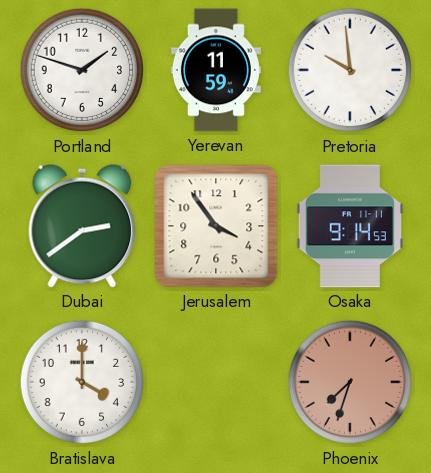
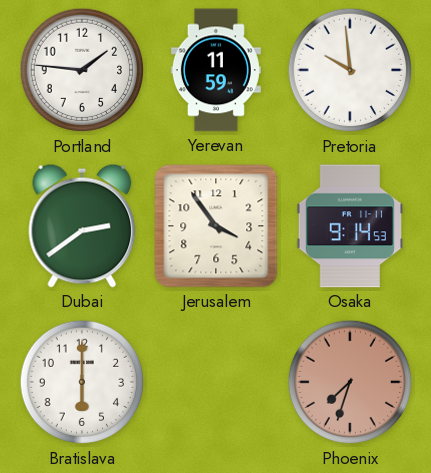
Portland: 1:48 -> 1:46 (82, 70)
Bratislava: 4:00 -> 6:00 (82, 382)
